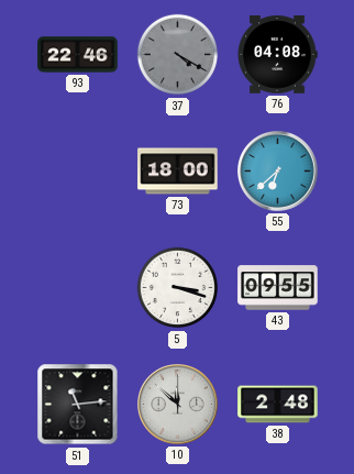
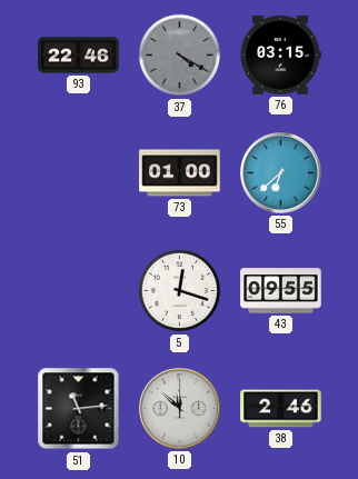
76: 04:08 -> 03:15 (280, 56)
73: 18:00 -> 01:00 (180, 173)
5: 3:18 -> 12:18 (180, 291)
38: 2:48 -> 2:46 (281, 409)
